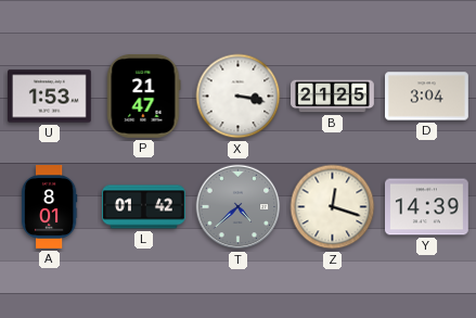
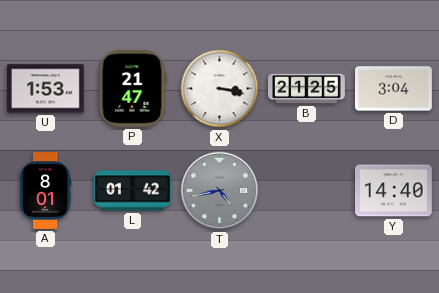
T: 4:38 -> 4:43 (220, 191)
Z: 12:18 -> none (333, 207)
Y: 14:39 -> 14:40 (394, 191)
